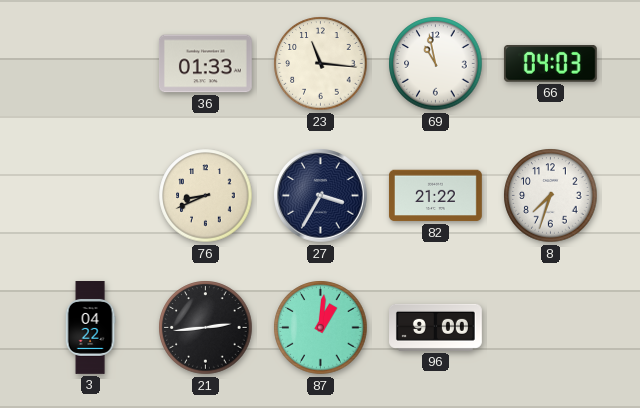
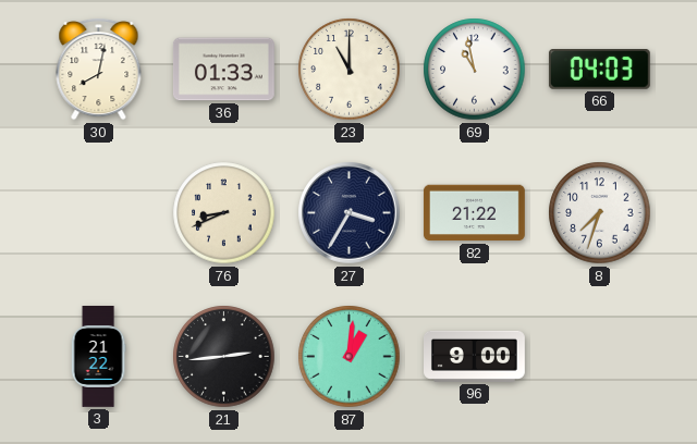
30: none -> 8:02 (99, 69)
23: 11:16 -> 11:00 (350, 70)
3: 04:22 -> 21:22 (98, 357)
